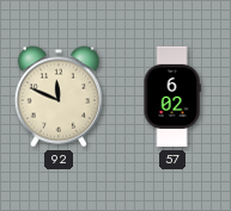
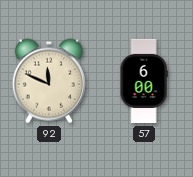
57: 6:02 -> 6:00 (144, 81)
